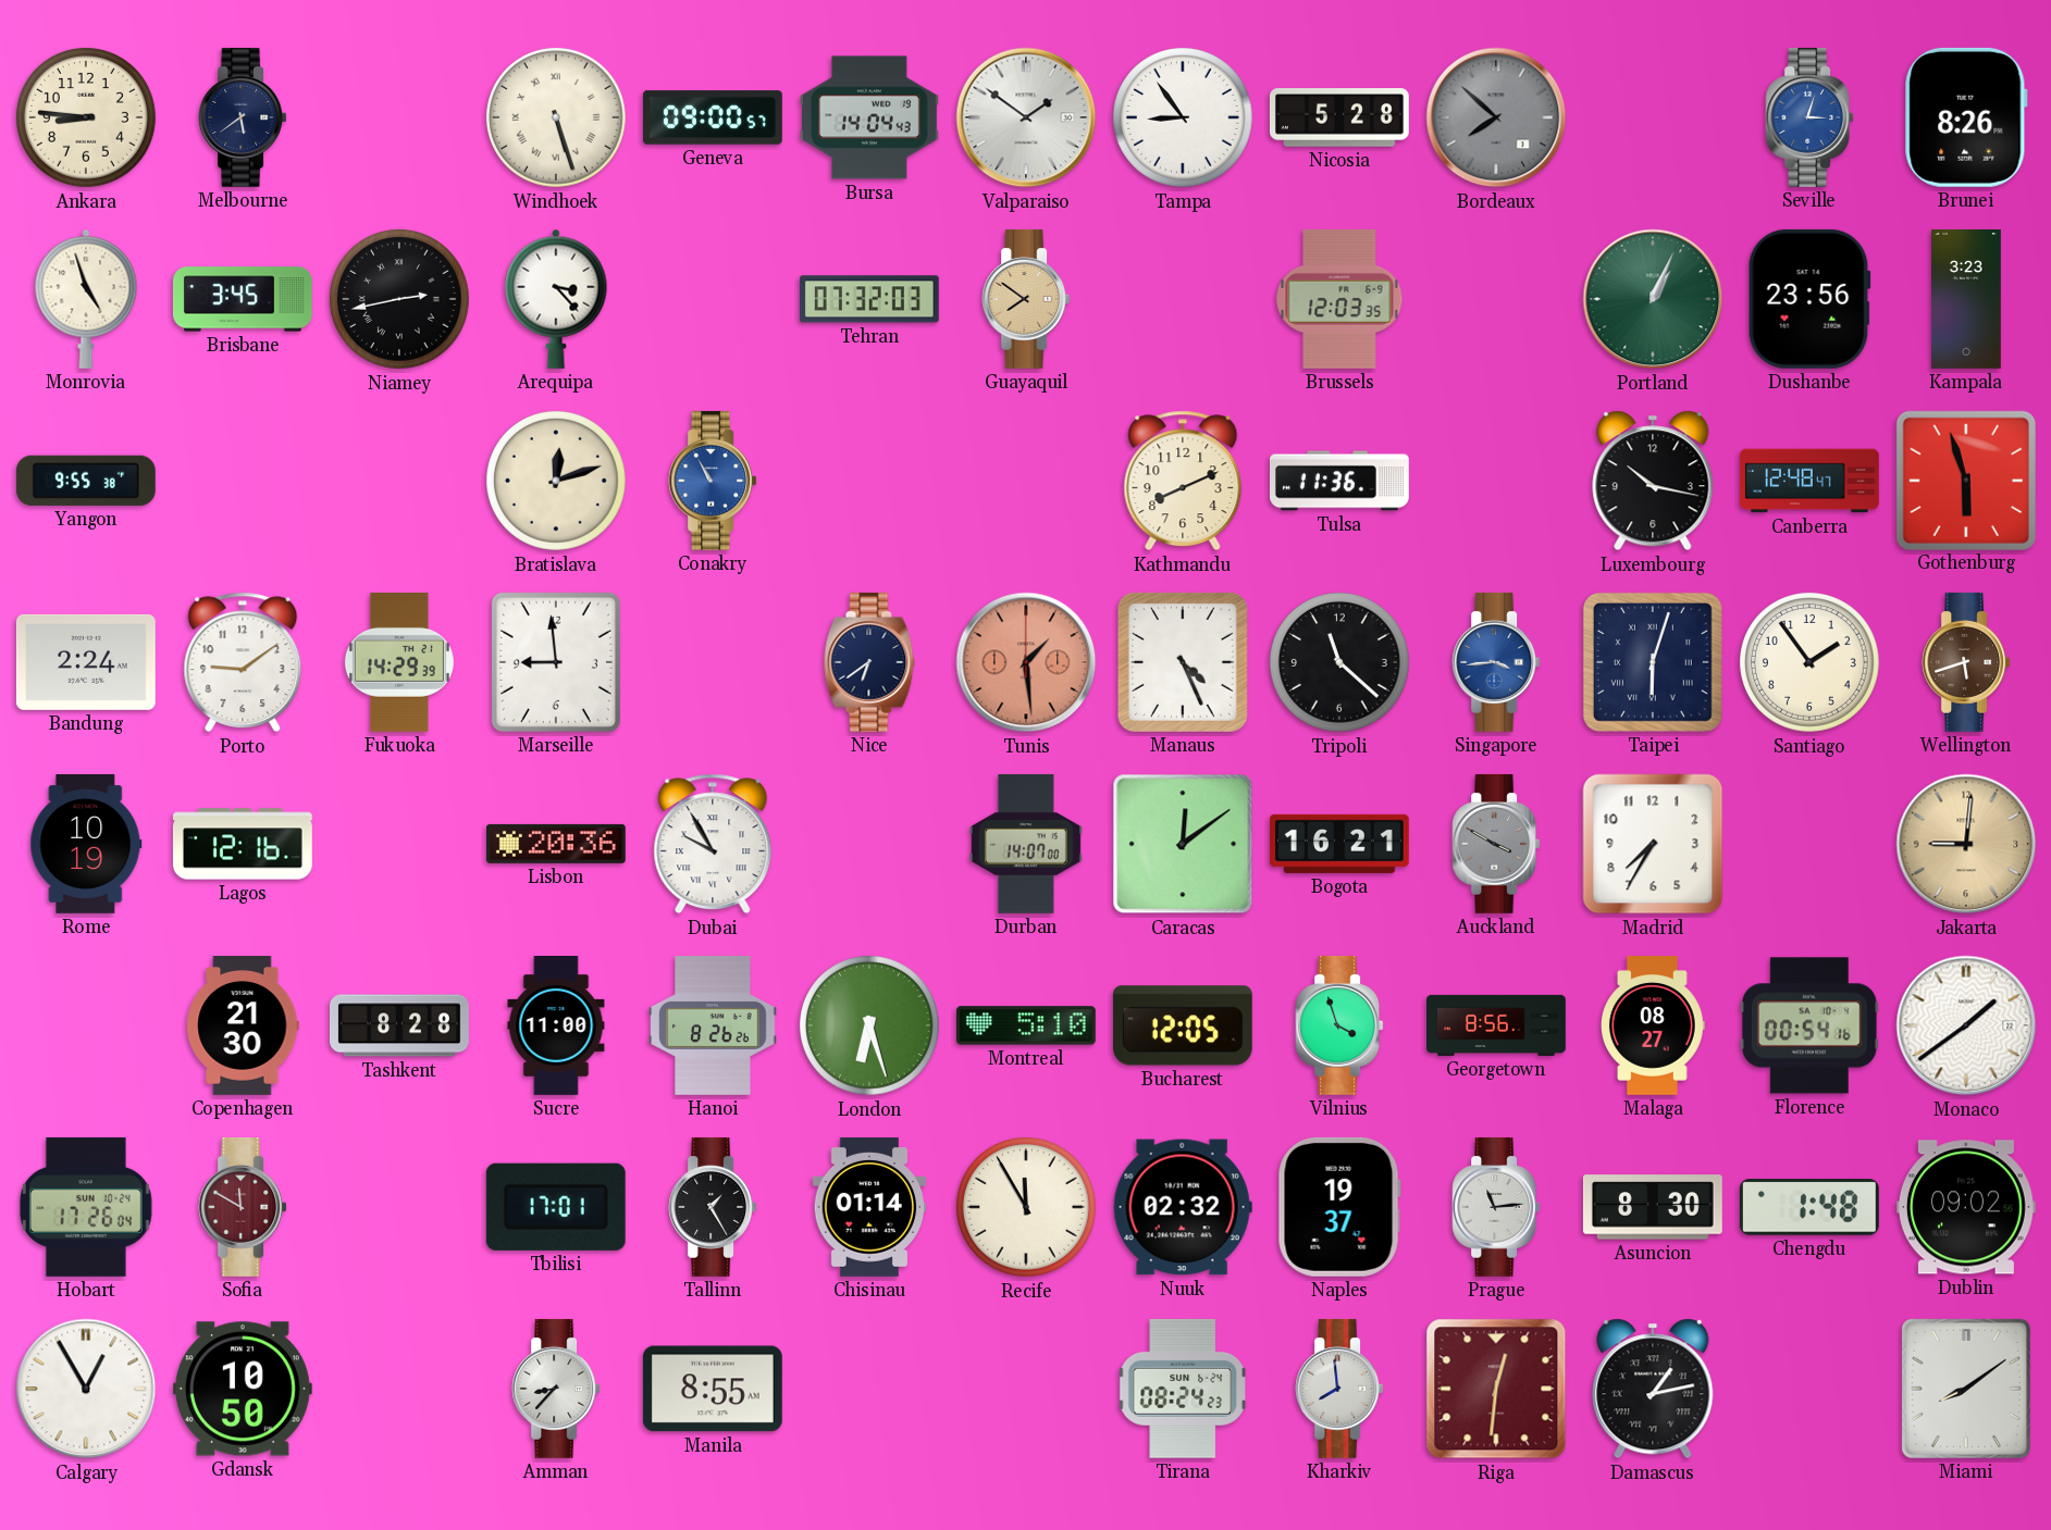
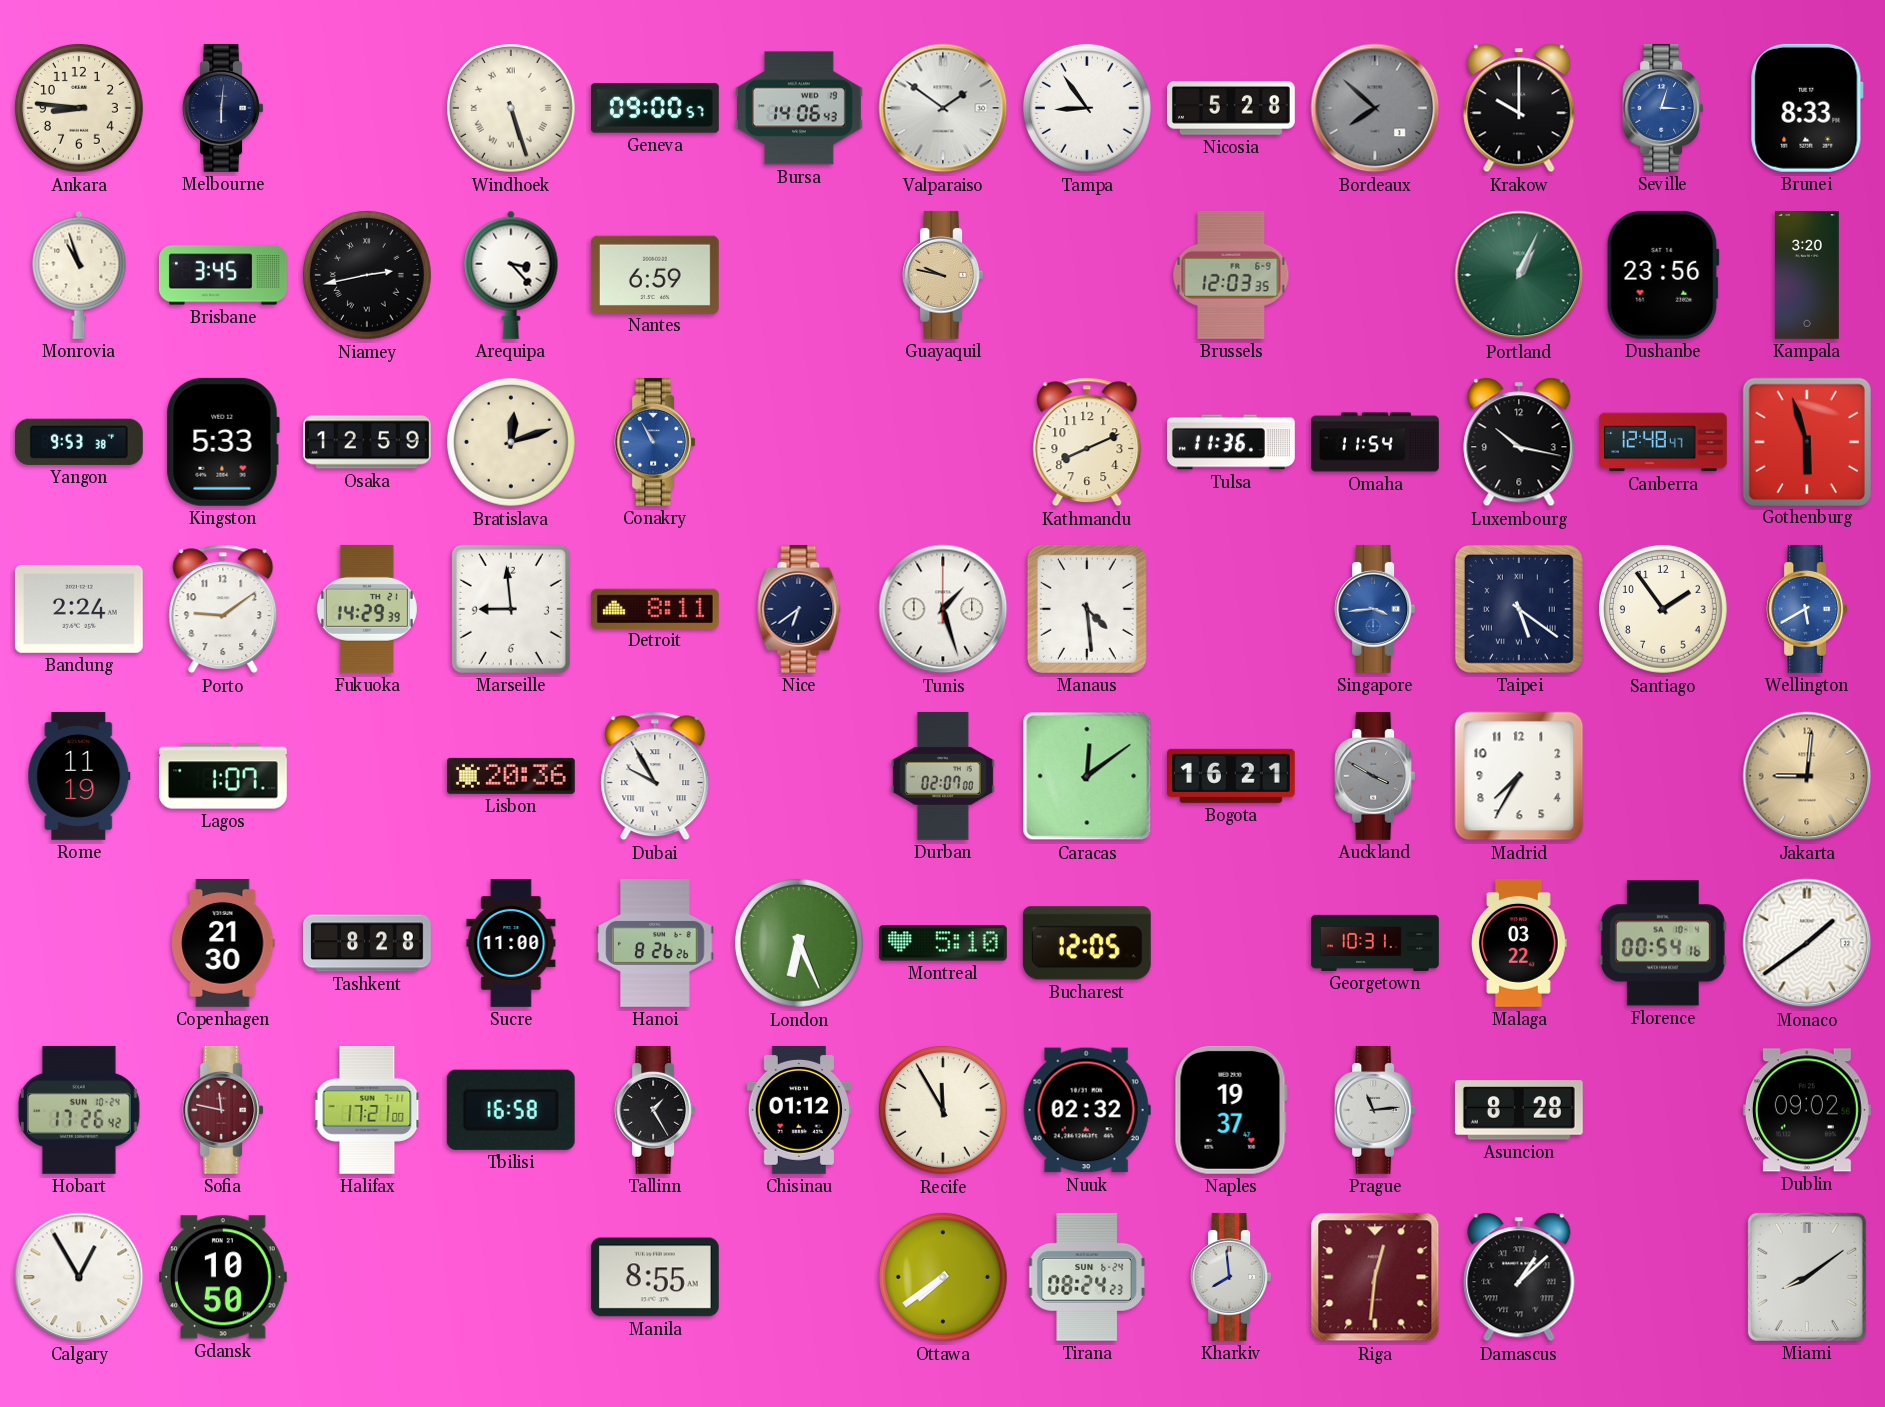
Melbourne: 5:39 -> 6:01 (223, 108)
Bursa: 14:04 -> 14:06 (799, 108)
Krakow: none -> 10:00 (1519, 108)
Brunei: 8:26 -> 8:33 (1807, 108)
Monrovia: 4:57 -> 10:57 (79, 275)
Nantes: none -> 6:59 (655, 274)
Tehran: 07:32 -> none (869, 299)
Guayaquil: 7:51 -> 9:47 (943, 275)
Kampala: 3:23 -> 3:20 (1808, 276)
Yangon: 9:55 -> 9:53 (79, 442)
Kingston: none -> 5:33 (223, 442)
Osaka: none -> 12:59 (368, 442)
Omaha: none -> 11:54 (1375, 442)
Detroit: none -> 8:11 (655, 608)
Tunis: 1:29 -> 1:27 (943, 609)
Tunis dial: salmon -> white (943, 609)
Manaus: 4:26 -> 4:29 (1087, 609)
Tripoli: 11:22 -> none (1339, 662)
Taipei: 6:03 -> 5:21 (1519, 609)
Wellington: 5:42 -> 5:40 (1807, 609)
Wellington dial: brown -> blue (1807, 609)
Rome: 10:19 -> 11:19 (79, 776)
Lagos: 12:16 -> 1:07 (223, 776)
Durban: 14:07 -> 02:07 (943, 776)
London: 6:27 -> 6:26 (799, 943)
Vilnius: 3:57 -> none (1339, 1025)
Georgetown: 8:56 -> 10:31 (1376, 943)
Malaga: 08:27 -> 03:22 (1519, 944)
Hobart: 17:26:04 -> 17:26:42 (79, 1110)
Sofia: 11:50 -> 11:47 (223, 1110)
Halifax: none -> 17:21 (367, 1111)
Tbilisi: 17:01 -> 16:58 (511, 1110)
Chisinau: 01:14 -> 01:12 (799, 1110)
Asuncion: 8:30 -> 8:28 (1519, 1110)
Chengdu: 1:48 -> none (1809, 1207)
Amman: 8:37 -> none (556, 1389)
Ottawa: none -> 7:39 (943, 1277)
Damascus: 1:13 -> 1:08 (1519, 1277)
